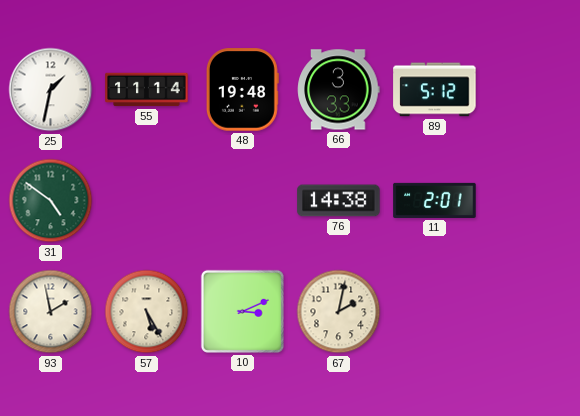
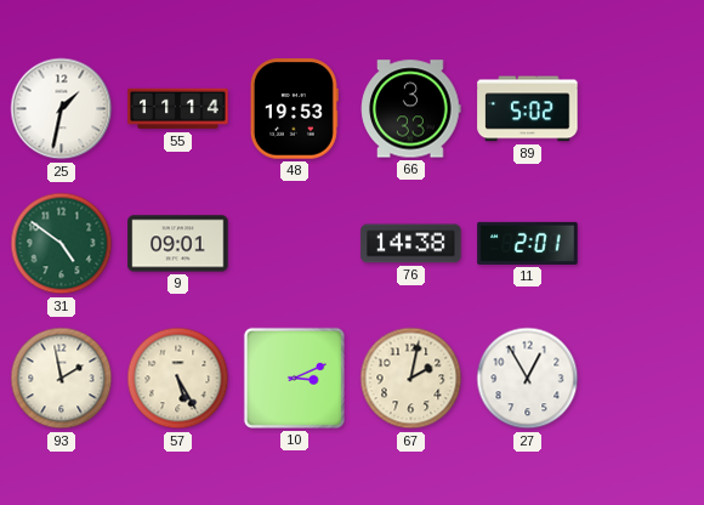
48: 19:48 -> 19:53 (294, 109)
89: 5:12 -> 5:02 (528, 109)
9: none -> 09:01 (178, 244)
27: none -> 12:55 (528, 379)
